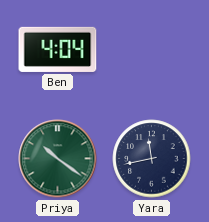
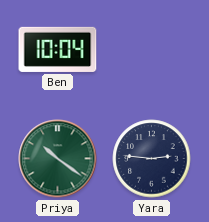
Ben: 4:04 -> 10:04 (58, 49)
Yara: 11:43 -> 2:46 (152, 159)
